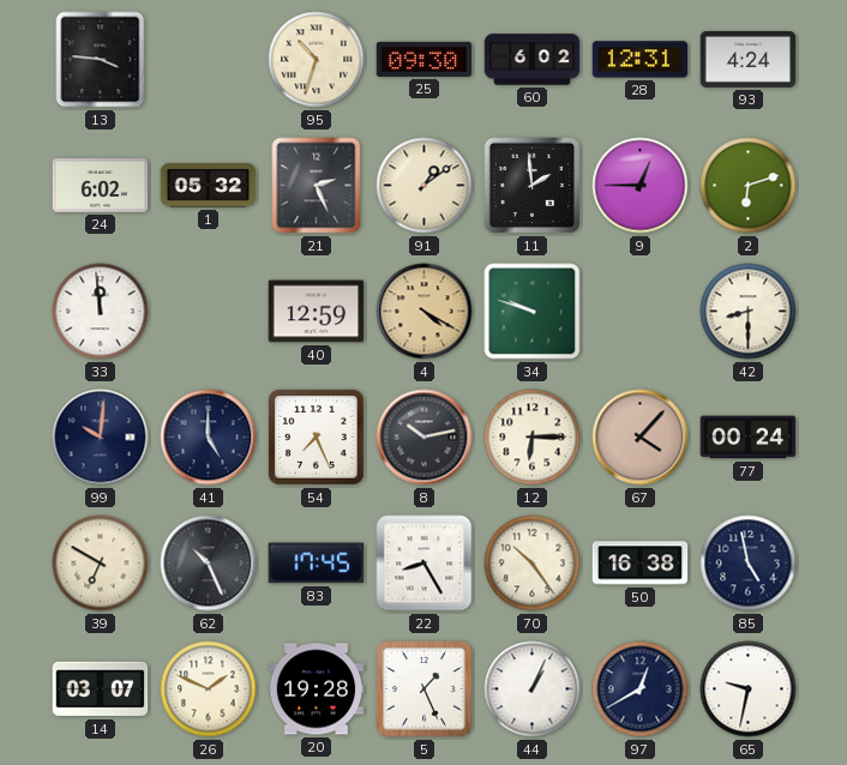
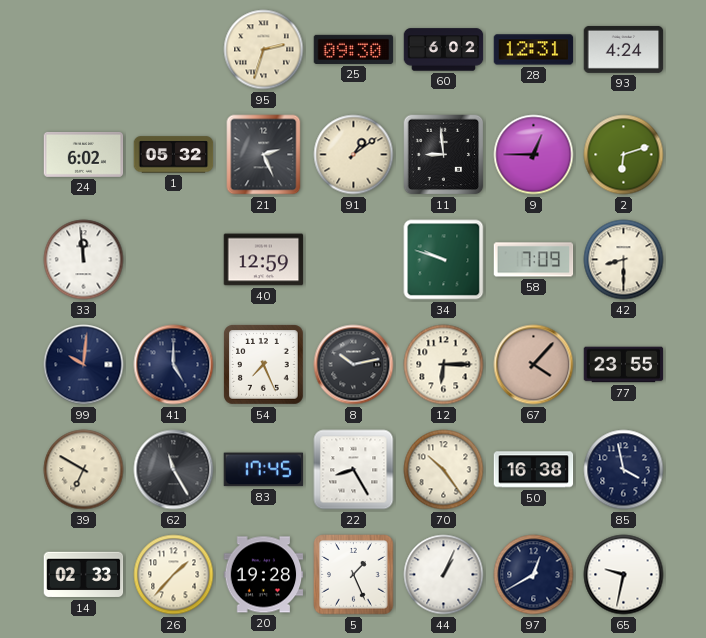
13: 3:46 -> none (101, 60)
95: 10:33 -> 2:33 (264, 50)
11: 1:59 -> 8:59 (444, 155)
4: 4:20 -> none (425, 312)
58: none -> 7:09 (534, 260)
77: 00:24 -> 23:55 (624, 365)
62: 10:26 -> 11:25 (174, 470)
85: 4:58 -> 3:58 (624, 470)
14: 03:07 -> 02:33 (84, 575)
26: 1:49 -> 1:37 (174, 575)
